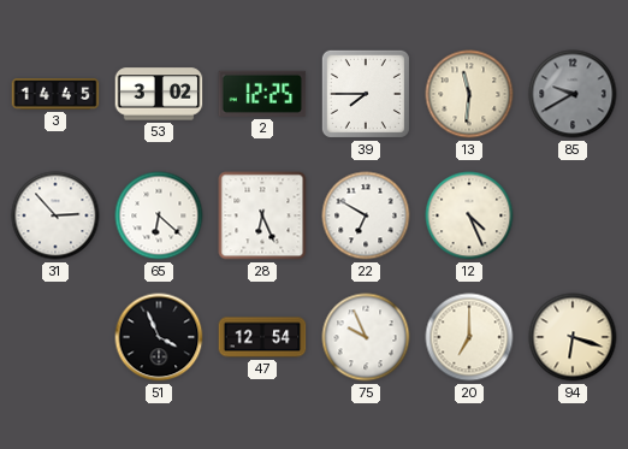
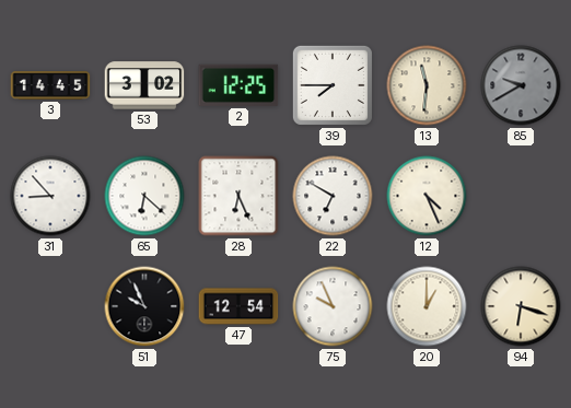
31: 2:53 -> 8:53 (50, 196)
51: 3:56 -> 9:56 (144, 306)
20: 7:00 -> 1:00 (427, 306)
